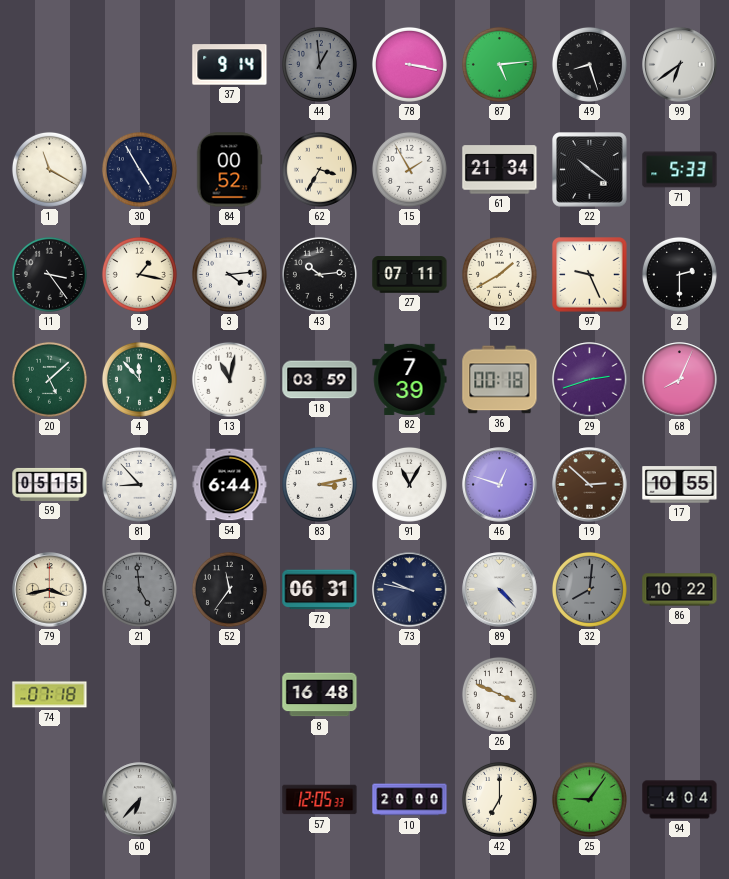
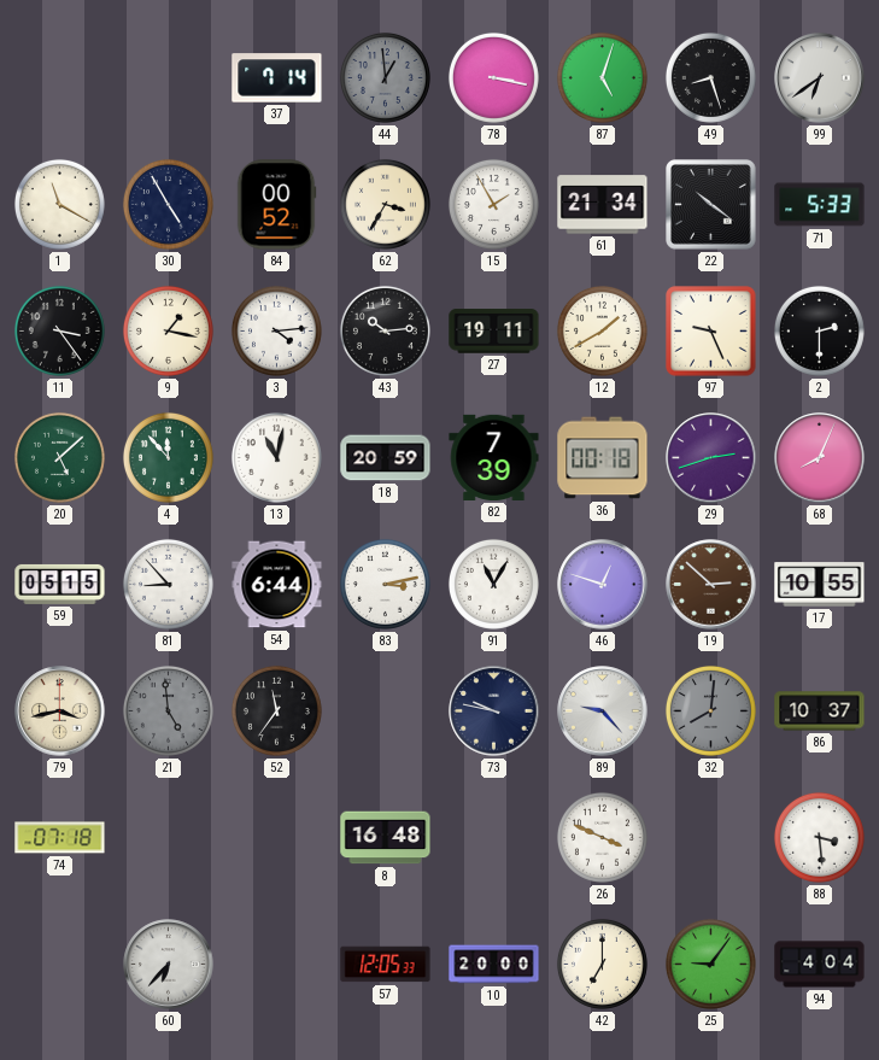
37: 9:14 -> 7:14 (277, 78)
87: 5:14 -> 5:03 (602, 77)
27: 07:11 -> 19:11 (494, 332)
18: 03:59 -> 20:59 (386, 458)
72: 06:31 -> none (320, 590)
89: 4:23 -> 9:23 (603, 711)
86: 10:22 -> 10:37 (820, 711)
88: none -> 3:29 (819, 837)
